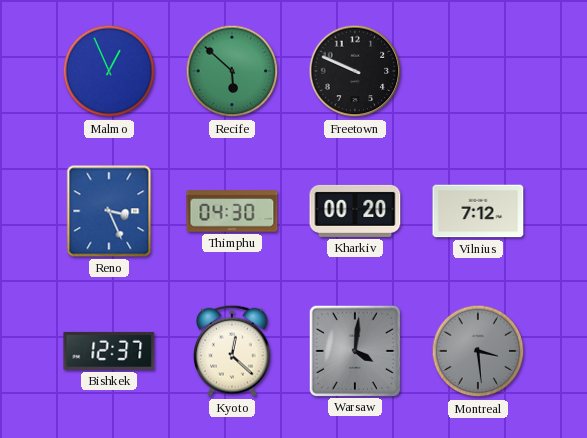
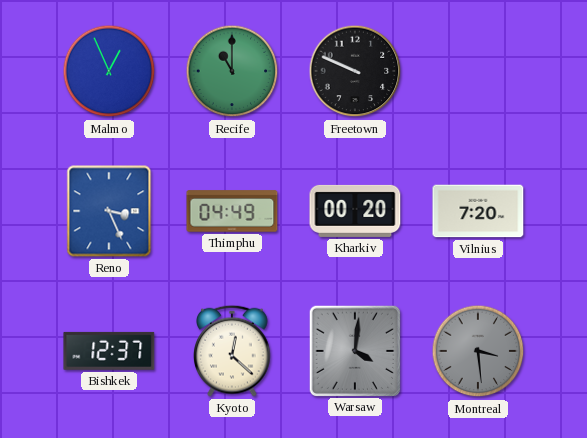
Recife: 5:52 -> 11:00 (232, 71)
Thimphu: 04:30 -> 04:49 (232, 211)
Vilnius: 7:12 -> 7:20 (478, 211)
